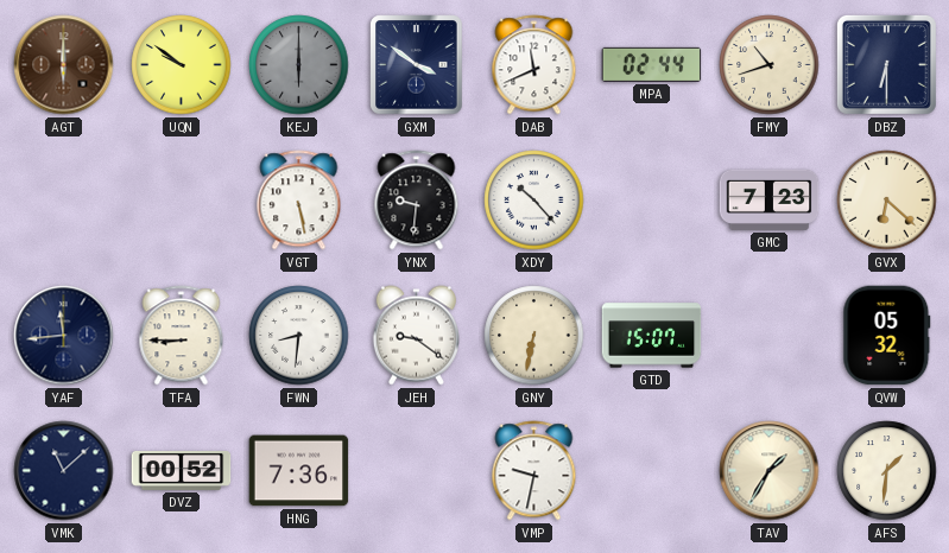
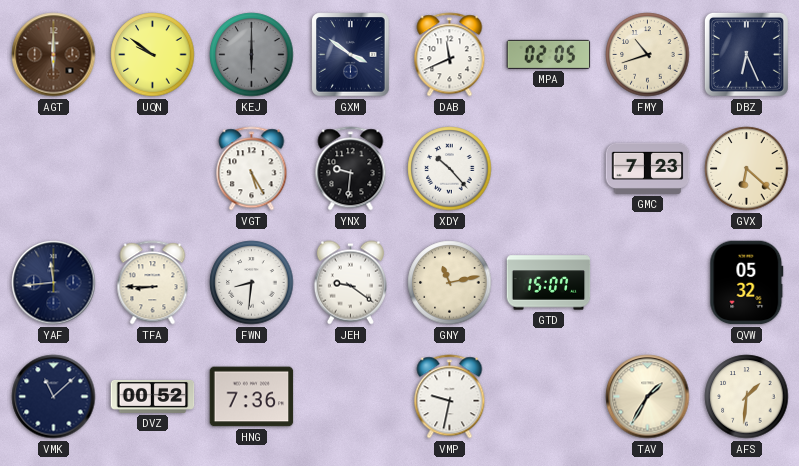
MPA: 02:44 -> 02:05 (549, 54)
DBZ: 6:30 -> 6:26 (746, 54)
VGT: 5:28 -> 5:25 (252, 169)
GNY: 6:32 -> 11:13 (450, 283)
